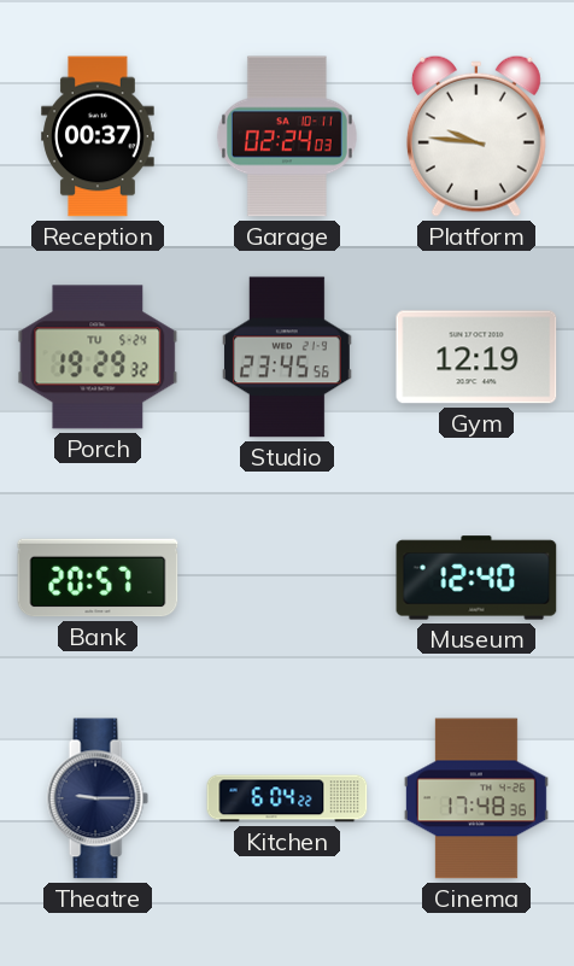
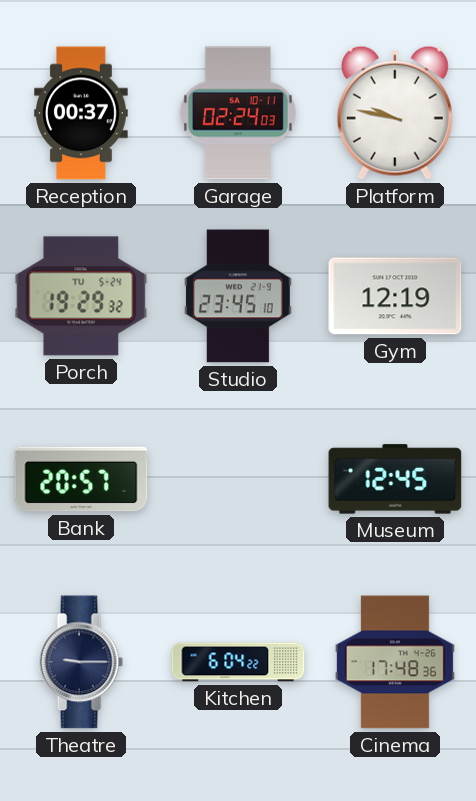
Platform: 9:46 -> 9:47 (395, 113)
Studio: 23:45:56 -> 23:45:10 (238, 296)
Museum: 12:40 -> 12:45 (395, 479)
